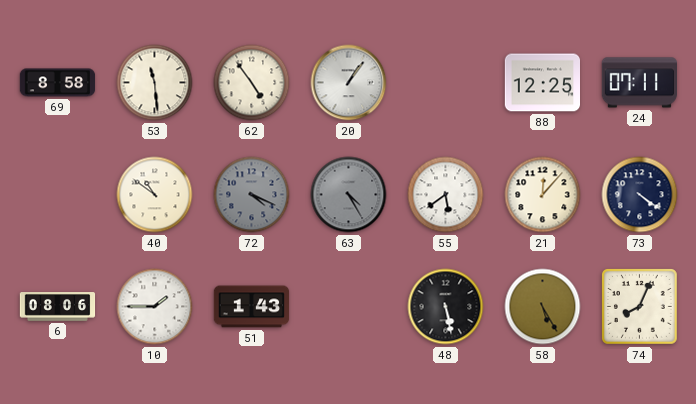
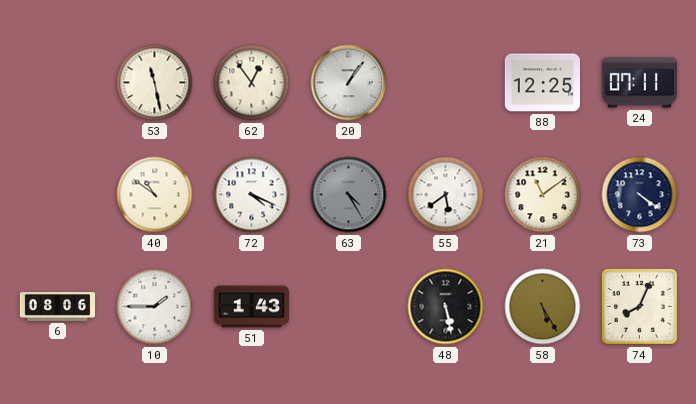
69: 8:58 -> none (58, 83)
53: 11:29 -> 11:28 (155, 83)
62: 4:54 -> 12:54 (252, 83)
72 dial: grey -> white (252, 195)
21: 12:07 -> 11:09 (543, 195)
